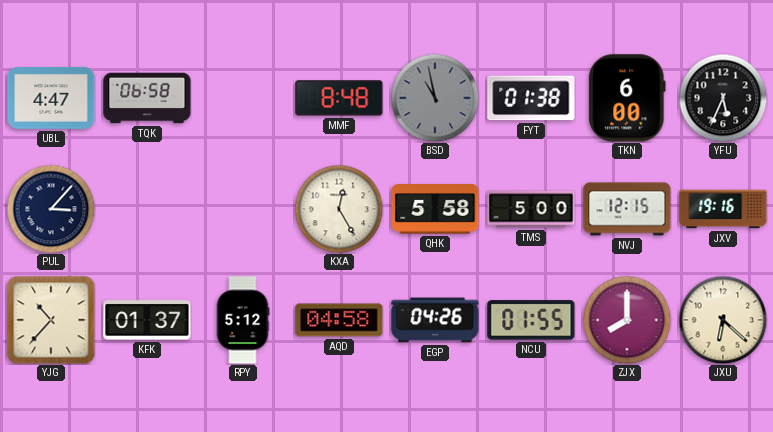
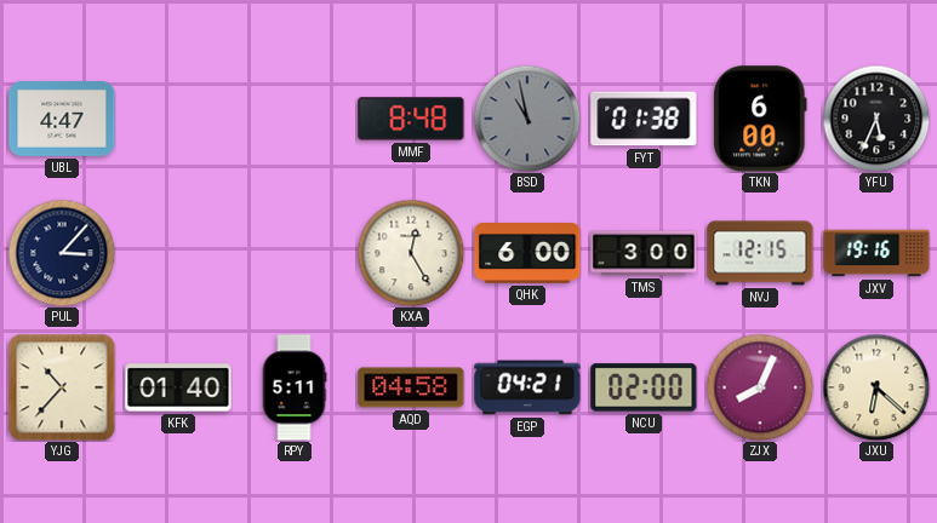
TQK: 06:58 -> none (147, 98)
QHK: 5:58 -> 6:00 (527, 253)
TMS: 5:00 -> 3:00 (644, 253)
KFK: 01:37 -> 01:40 (178, 387)
RPY: 5:12 -> 5:11 (295, 387)
EGP: 04:26 -> 04:21 (527, 387)
NCU: 01:55 -> 02:00 (644, 387)
ZJX: 8:00 -> 8:04 (760, 387)
